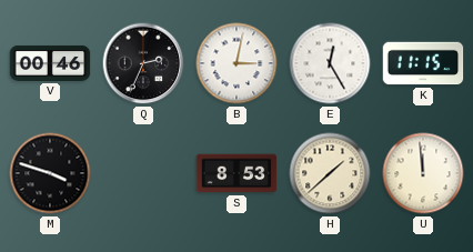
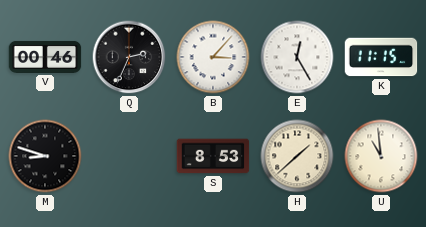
B: 3:02 -> 3:07 (213, 57)
M: 3:48 -> 8:48 (45, 156)
U: 11:59 -> 10:59 (381, 156)
